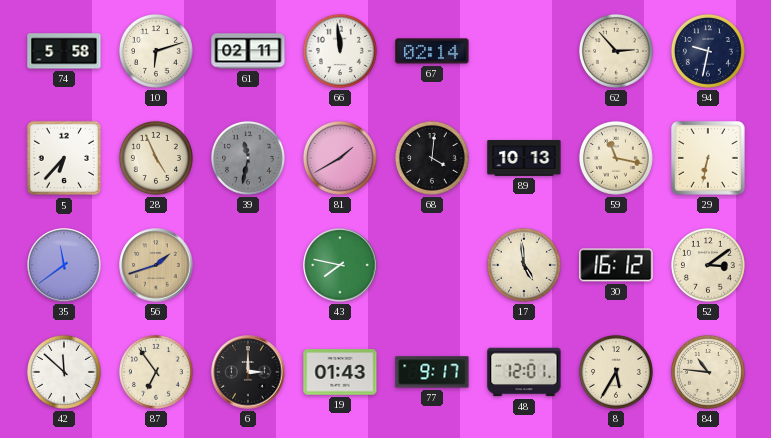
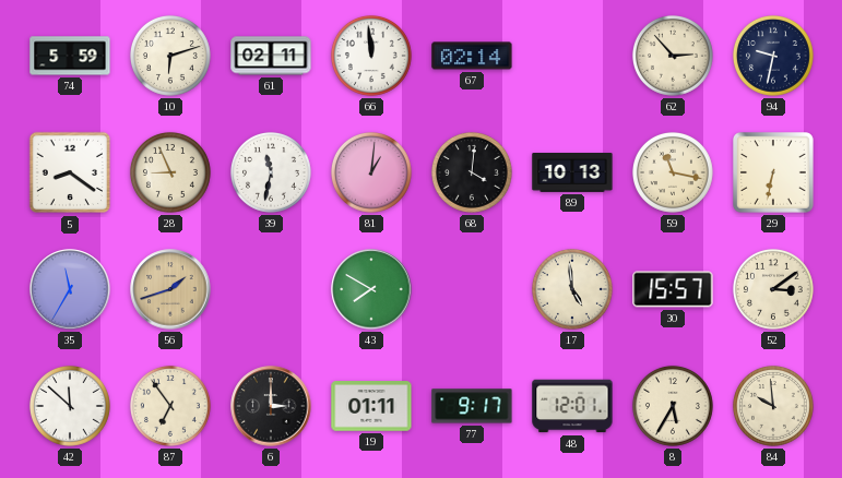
74: 5:58 -> 5:59 (70, 56)
5: 6:37 -> 8:21 (70, 172)
28: 4:56 -> 8:56 (170, 172)
39 dial: grey -> white (271, 172)
81: 1:40 -> 1:01 (371, 172)
35: 11:39 -> 11:35 (70, 289)
43: 7:47 -> 7:50 (371, 289)
30: 16:12 -> 15:57 (673, 289)
19: 01:43 -> 01:11 (371, 406)
84: 10:46 -> 9:59 (773, 406)
